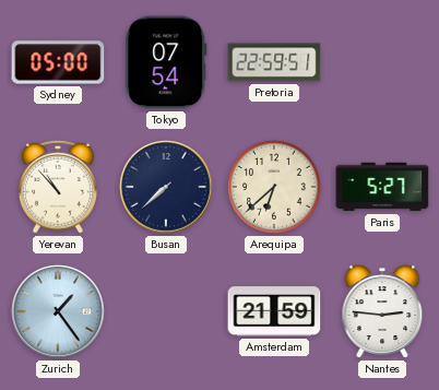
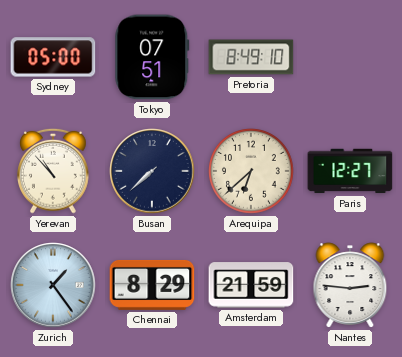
Tokyo: 07:54 -> 07:51 (152, 57)
Pretoria: 22:59 -> 8:49 (251, 57)
Paris: 5:27 -> 12:27 (350, 171)
Chennai: none -> 8:29 (152, 285)
